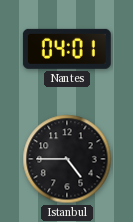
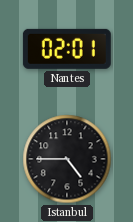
Nantes: 04:01 -> 02:01 (67, 49)
